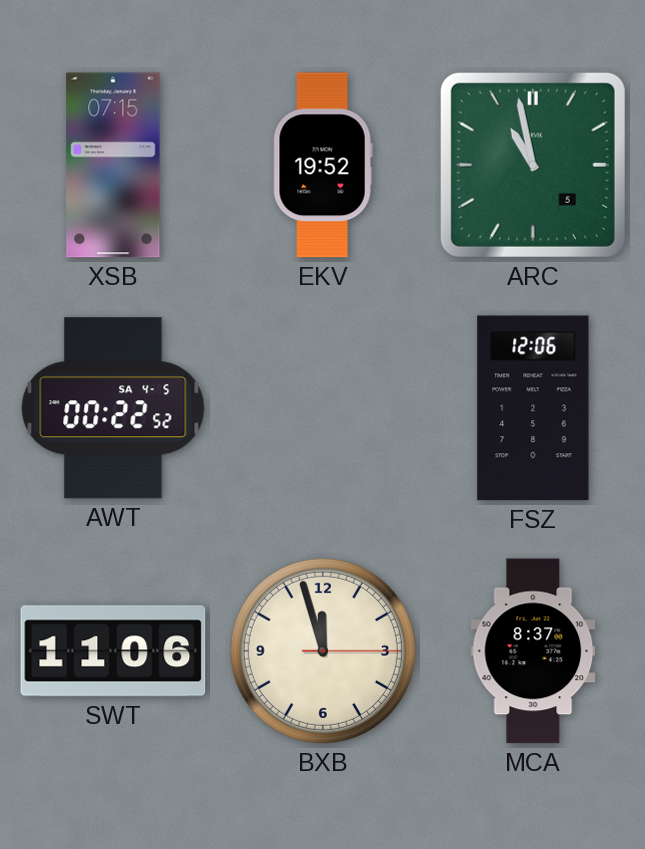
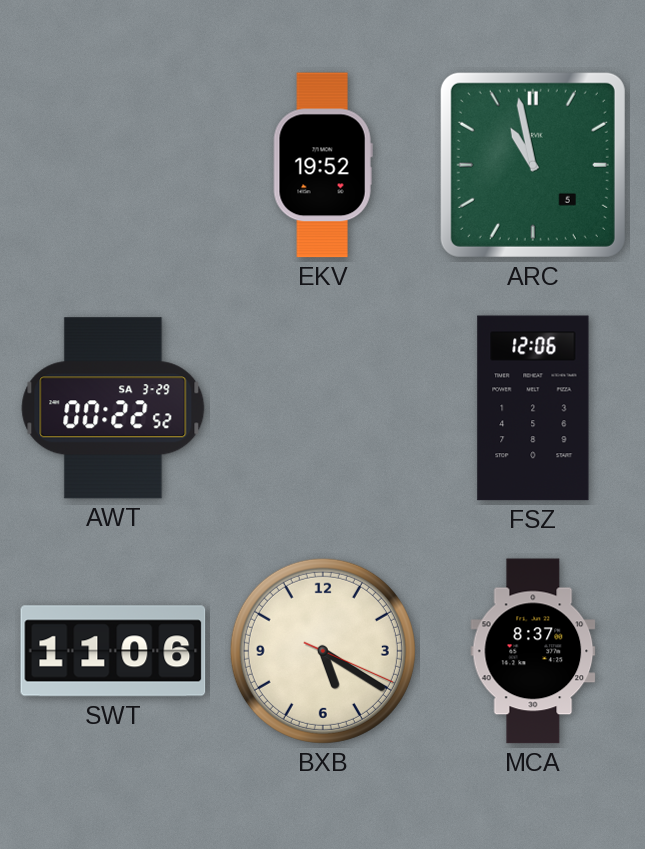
XSB: 07:15 -> none (113, 165)
AWT date: SA 4-5 -> SA 3-29 (113, 408)
BXB: 11:57 -> 5:20 (323, 651)
